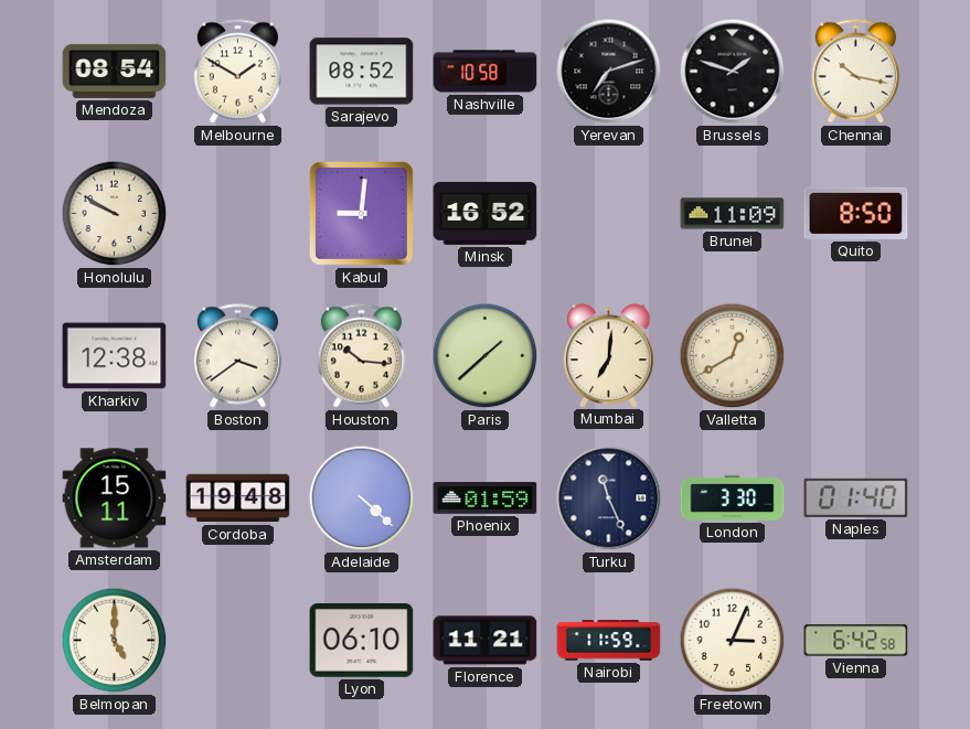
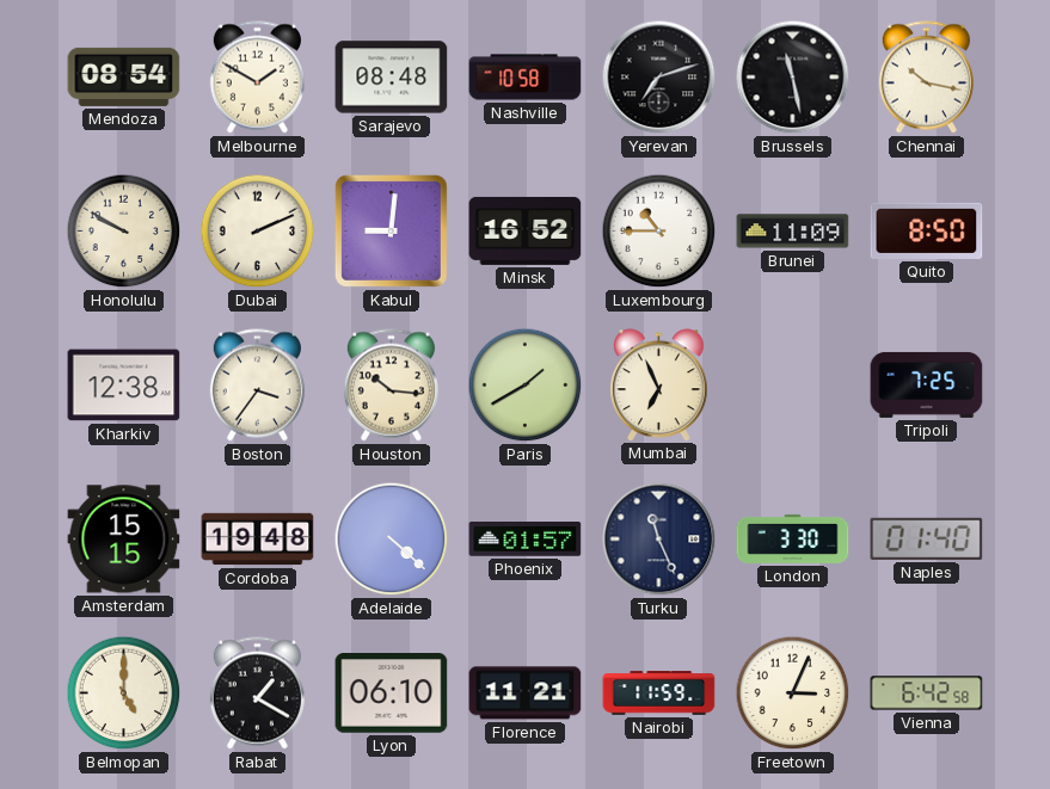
Sarajevo: 08:52 -> 08:48 (392, 78)
Brussels: 1:48 -> 11:28 (793, 78)
Dubai: none -> 2:11 (258, 232)
Luxembourg: none -> 10:45 (659, 232)
Boston: 3:39 -> 3:36 (257, 386)
Paris: 1:38 -> 1:40 (526, 386)
Mumbai: 7:01 -> 6:56 (659, 384)
Valletta: 12:40 -> none (733, 356)
Tripoli: none -> 7:25 (927, 384)
Amsterdam: 15:11 -> 15:15 (124, 540)
Phoenix: 01:59 -> 01:57 (526, 540)
Rabat: none -> 1:20 (257, 694)
